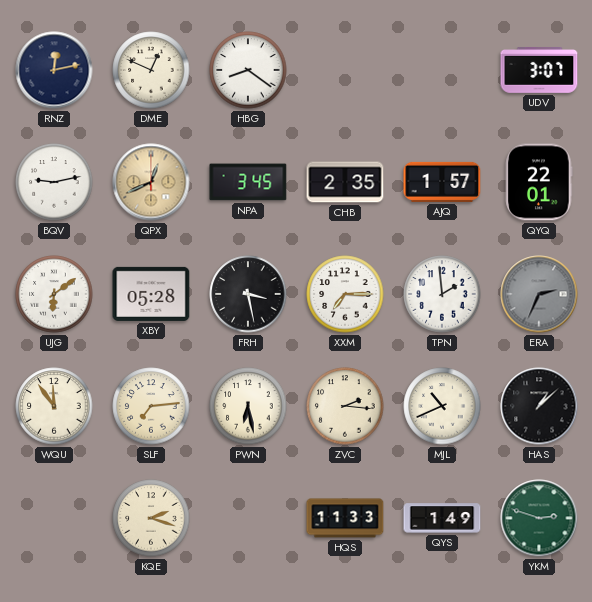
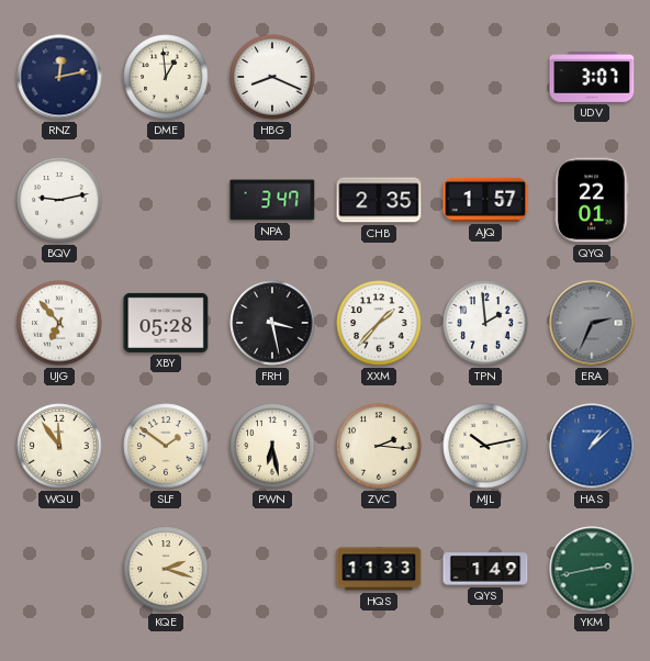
DME: 12:49 -> 12:59 (166, 77)
HBG: 8:21 -> 8:19 (272, 77)
QPX: 12:41 -> none (151, 182)
NPA: 3:45 -> 3:47 (272, 200)
UJG: 6:09 -> 6:53 (59, 323)
XXM: 7:15 -> 1:37 (379, 323)
SLF: 7:14 -> 1:51 (166, 446)
MJL: 10:41 -> 10:13 (485, 446)
HAS dial: black -> blue (592, 446)
YKM: 2:48 -> 2:43 (592, 569)
